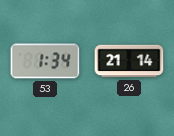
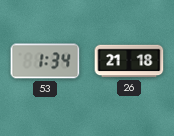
26: 21:14 -> 21:18 (129, 61)
